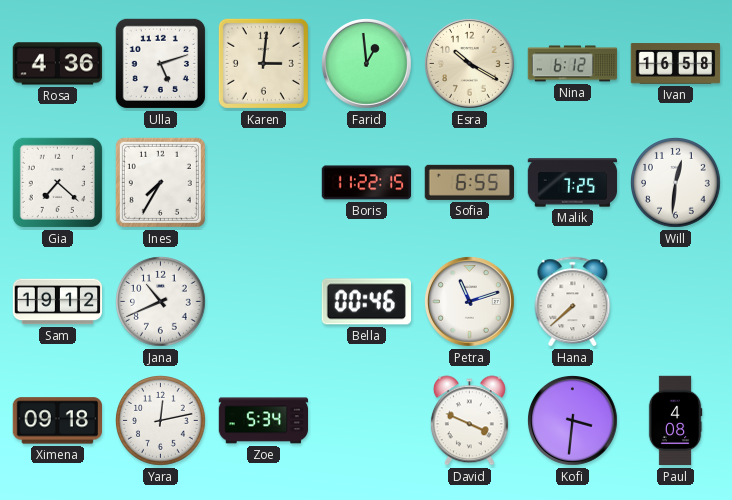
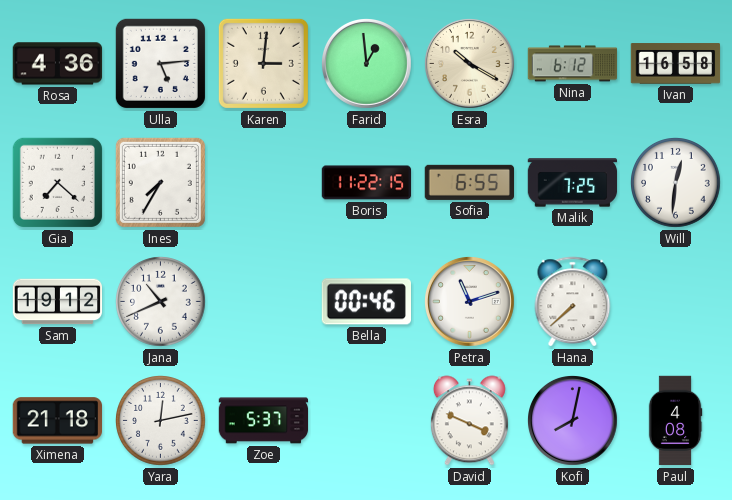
Ulla: 5:12 -> 5:14 (160, 63)
Ximena: 09:18 -> 21:18 (58, 421)
Zoe: 5:34 -> 5:37 (264, 421)
Kofi: 3:31 -> 8:02 (573, 421)
